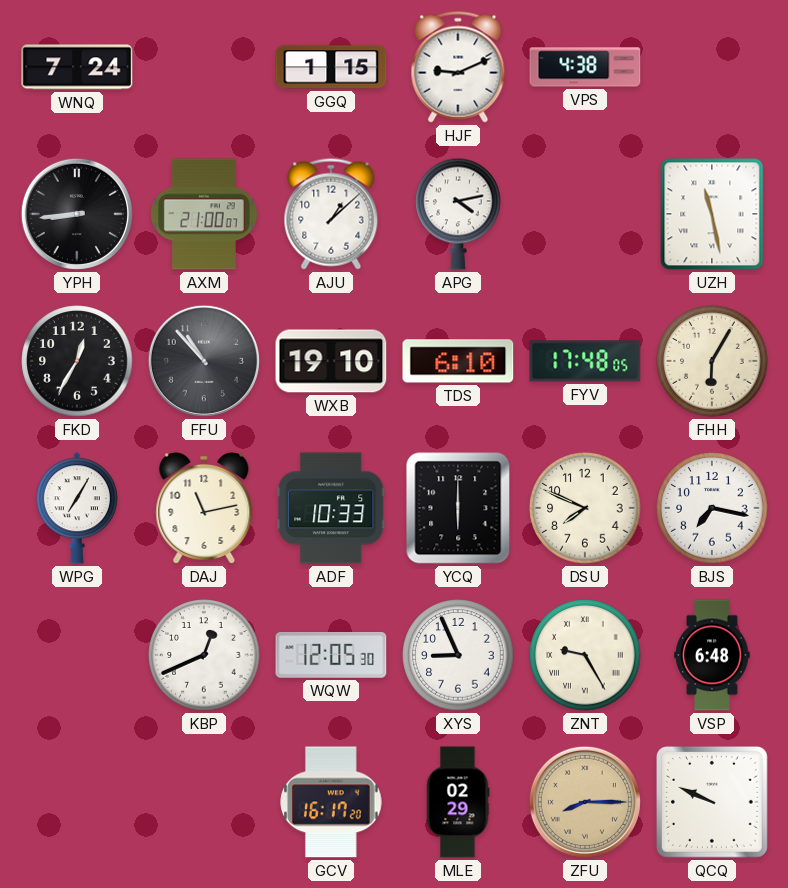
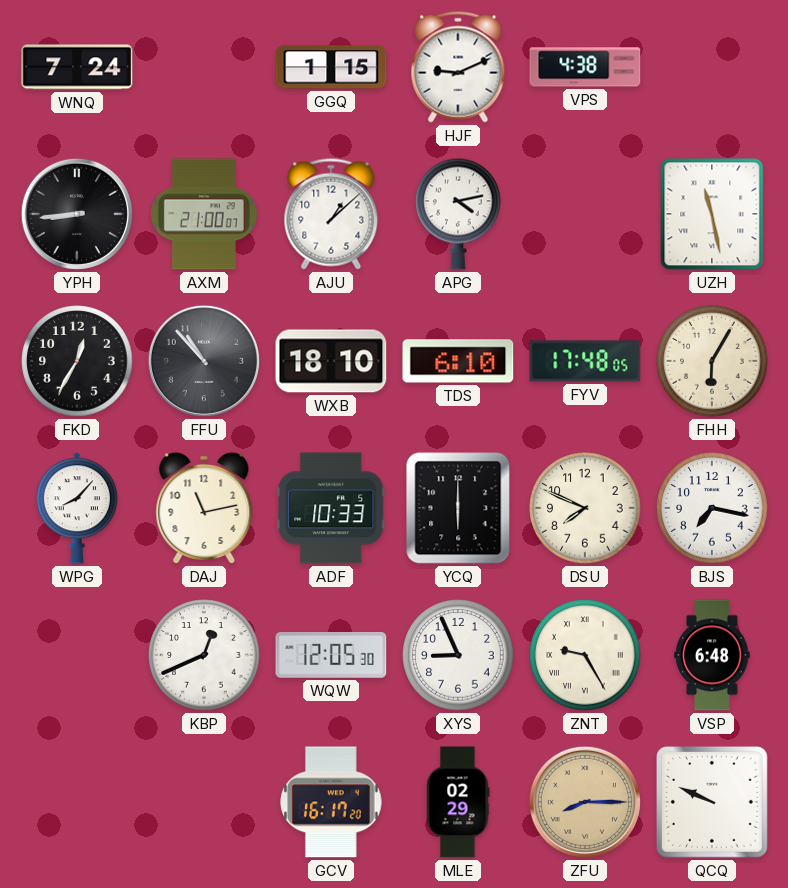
WXB: 19:10 -> 18:10 (331, 361)
WPG: 7:05 -> 8:07 (77, 508)
